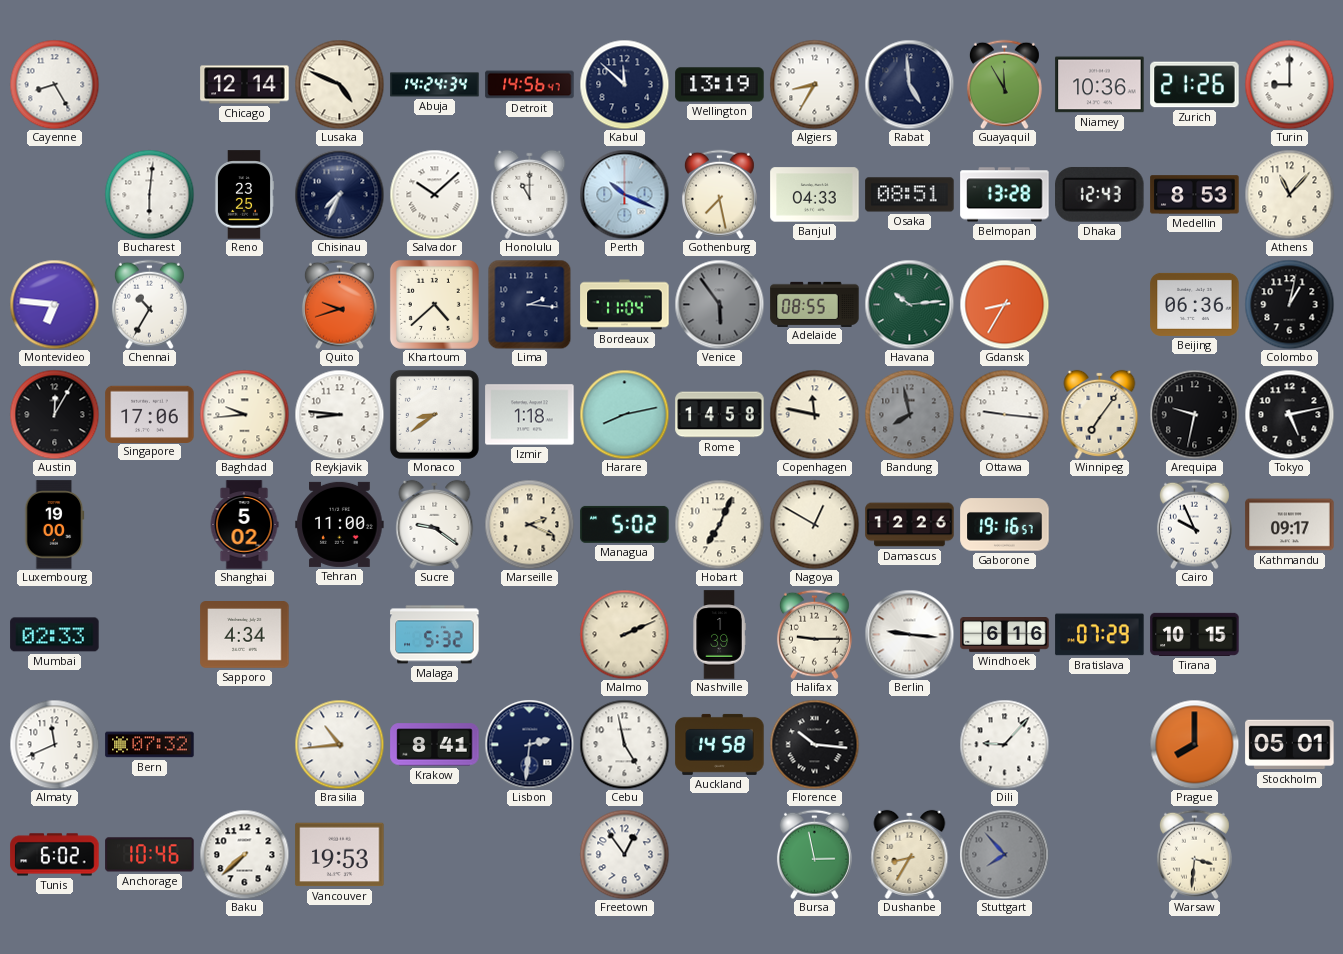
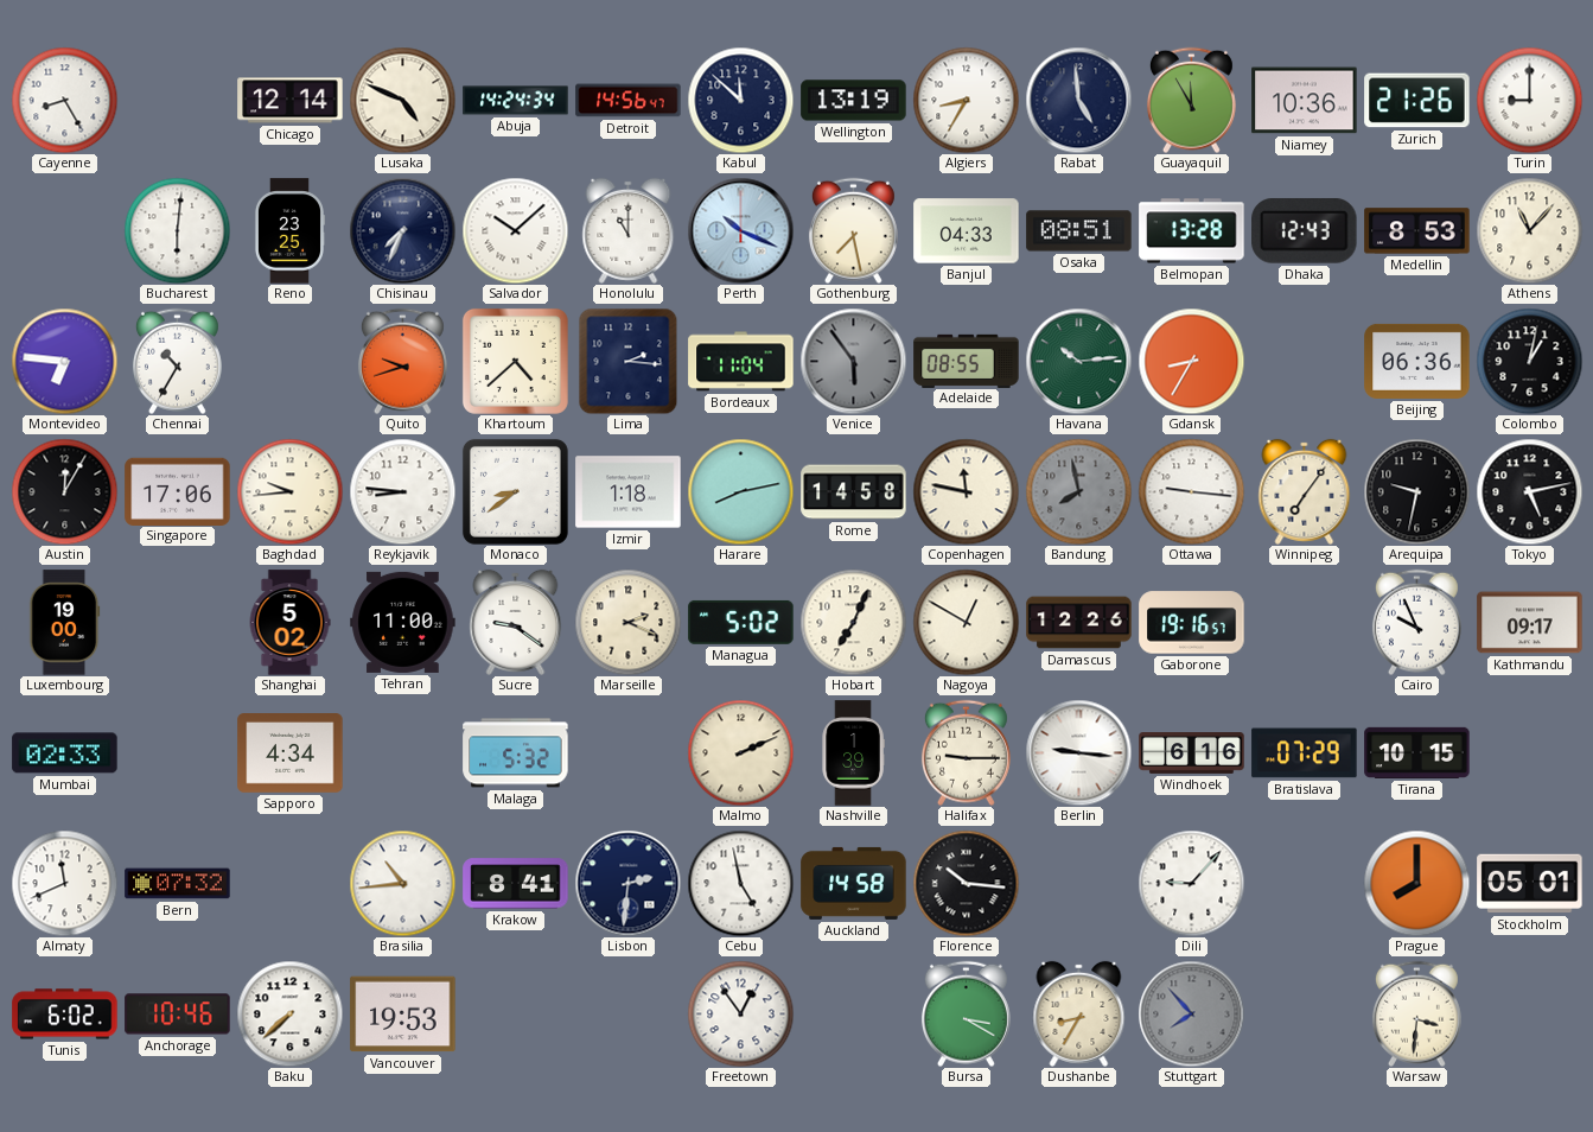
Bursa: 2:58 -> 3:20 (966, 1013)
